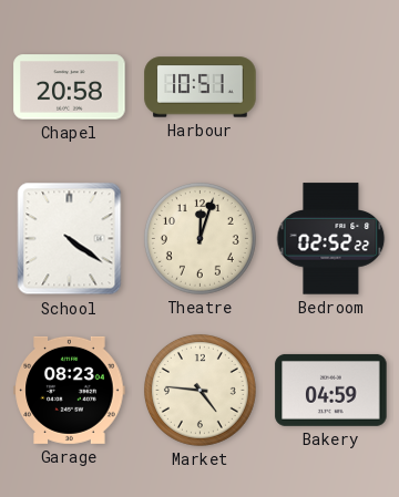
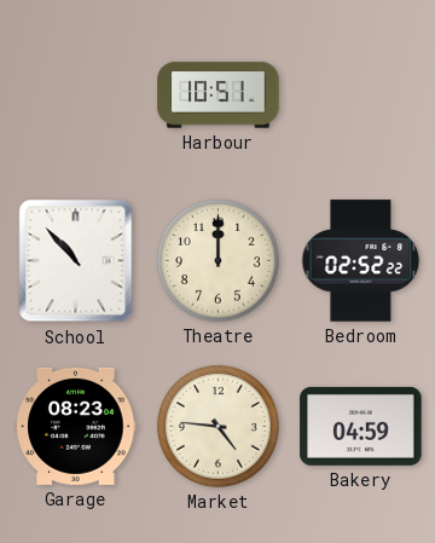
Chapel: 20:58 -> none (70, 87)
School: 4:21 -> 10:53 (76, 261)
Theatre: 12:03 -> 12:00 (217, 260)
